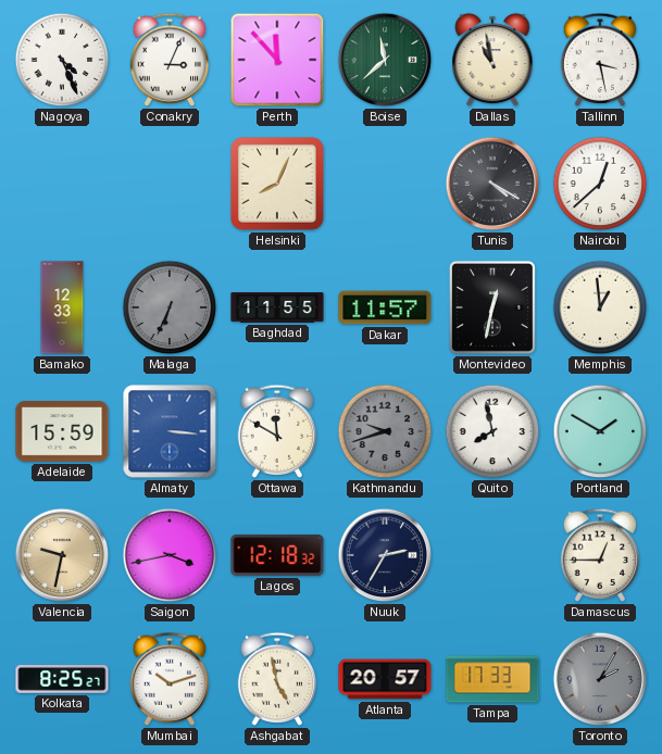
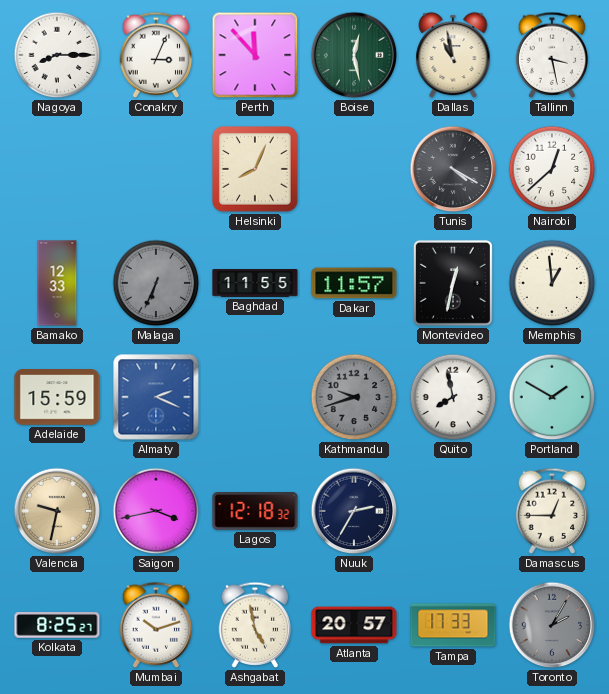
Nagoya: 4:26 -> 8:15 (57, 55)
Boise: 11:38 -> 12:28 (354, 55)
Almaty: 3:16 -> 2:19 (156, 397)
Ottawa: 11:50 -> none (277, 431)
